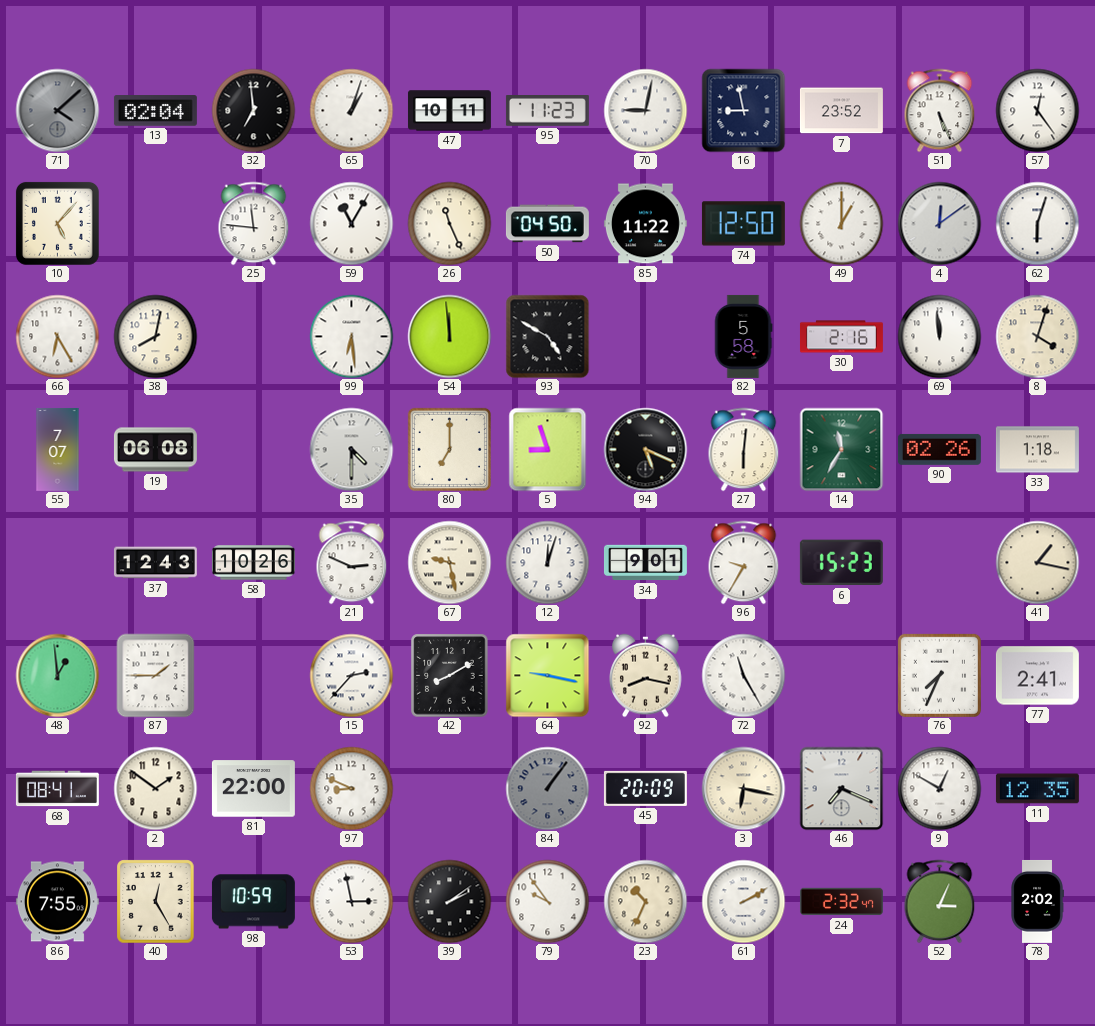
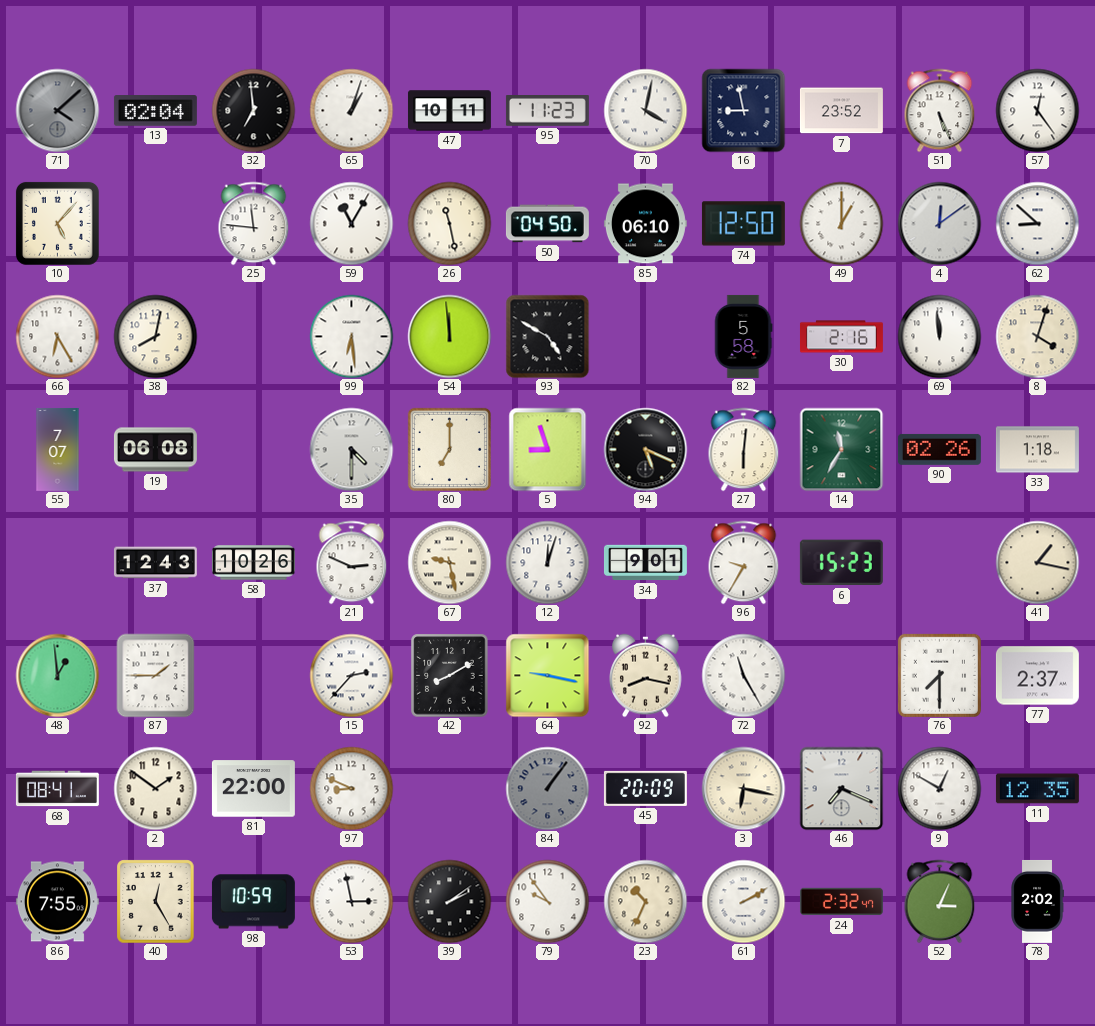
70: 9:02 -> 4:02 (645, 110)
26: 11:26 -> 11:28 (449, 223)
85: 11:22 -> 06:10 (645, 224)
62: 6:03 -> 8:52 (1037, 223)
76: 7:34 -> 7:30 (939, 675)
77: 2:41 -> 2:37 (1037, 676)
